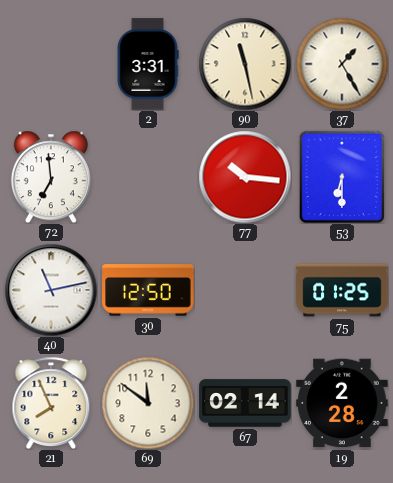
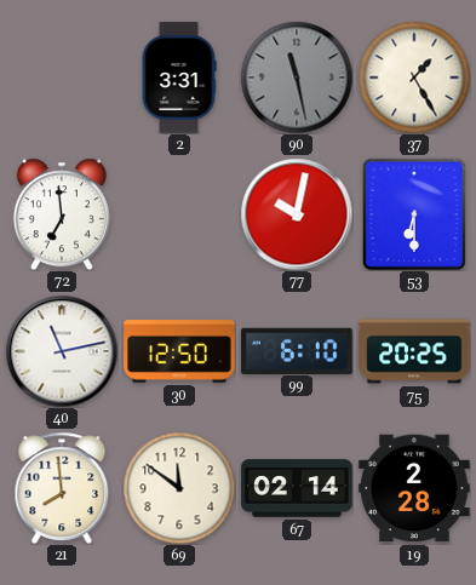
90 dial: cream -> grey (297, 78)
77: 10:16 -> 10:02 (297, 214)
99: none -> 6:10 (297, 350)
75: 01:25 -> 20:25 (414, 351)
21: 7:56 -> 7:59 (62, 487)
